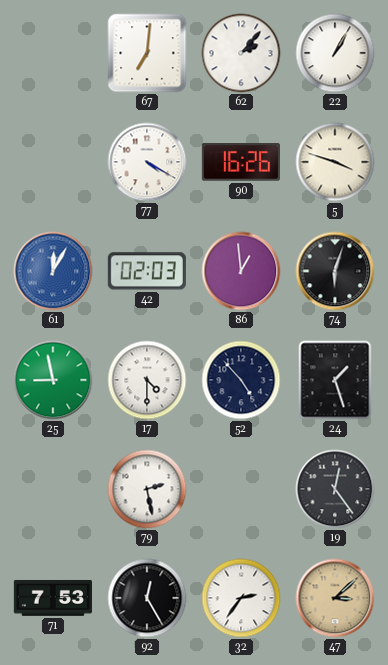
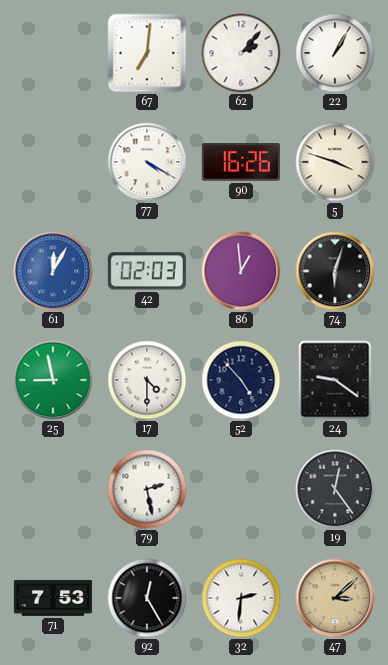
24: 1:27 -> 9:21 (335, 380)
32: 2:36 -> 2:31 (241, 598)
